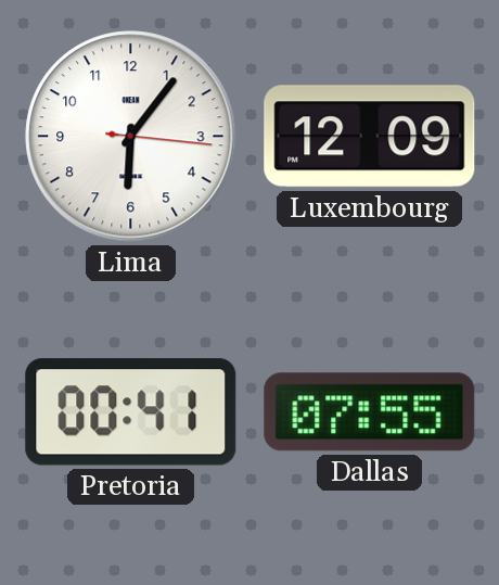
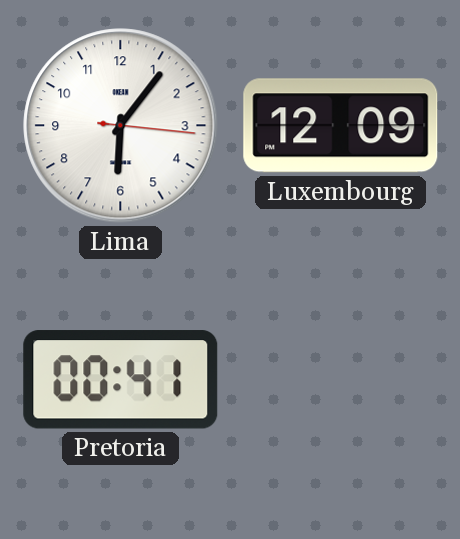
Dallas: 07:55 -> none (370, 412)
